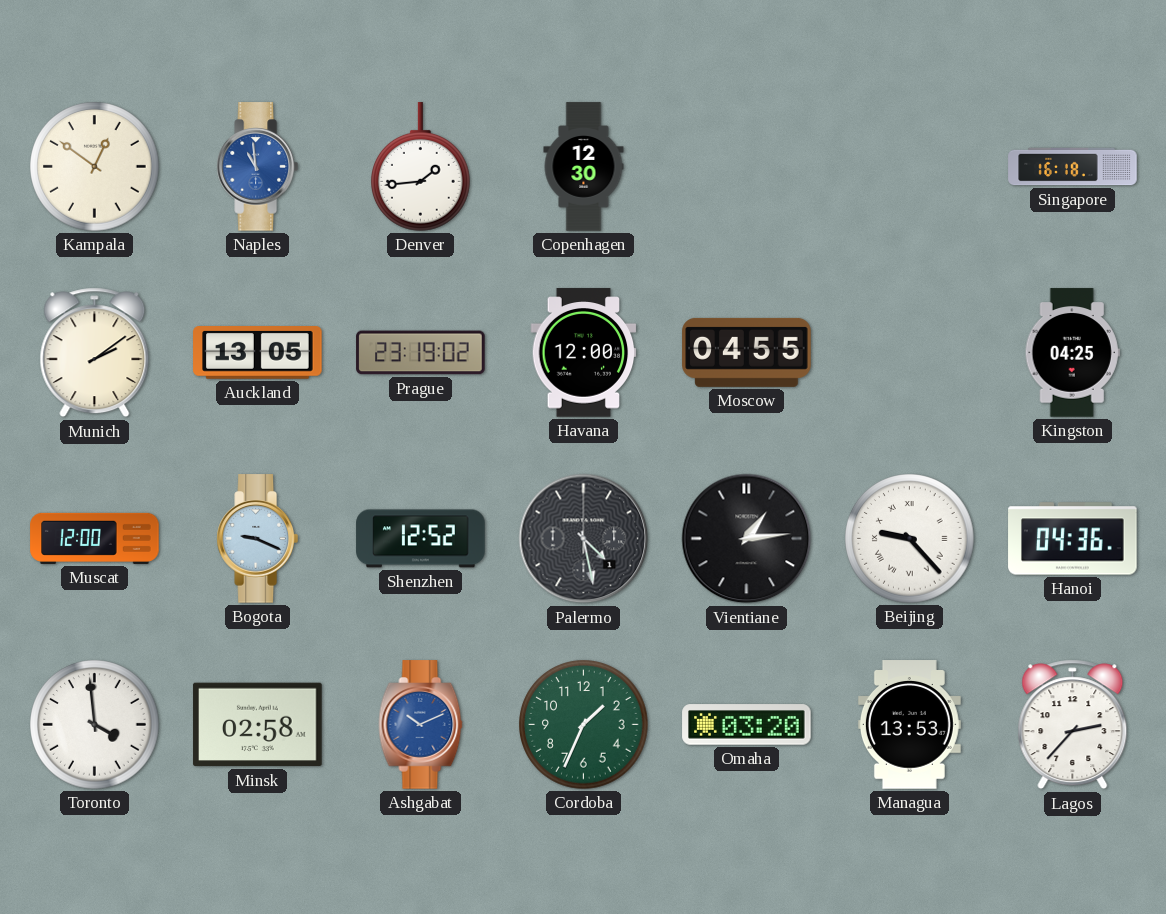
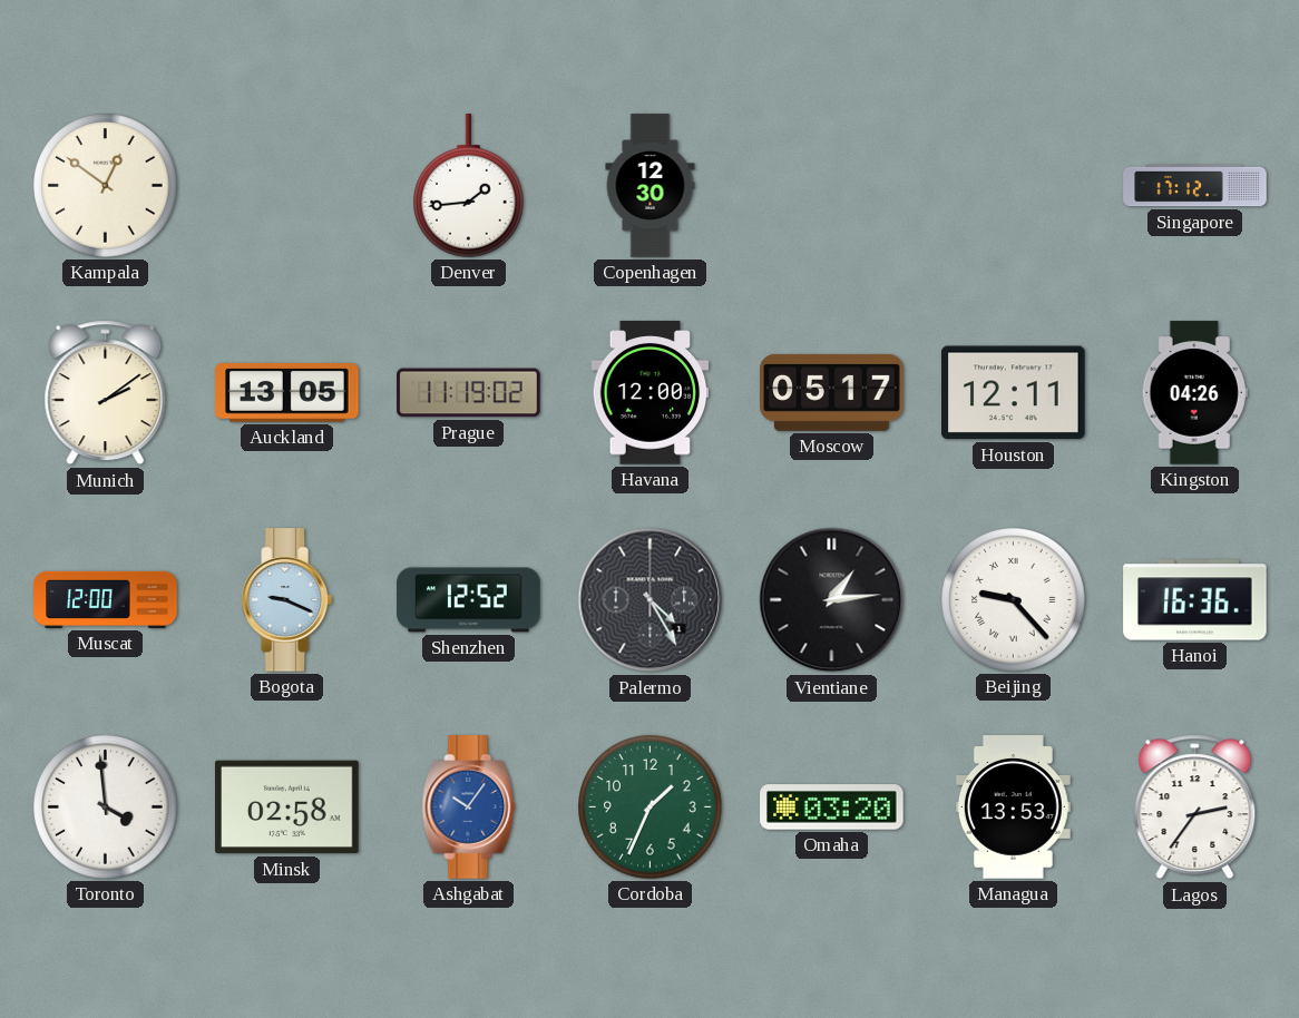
Naples: 10:59 -> none (257, 167)
Singapore: 16:18 -> 17:12 (1195, 186)
Prague: 23:19 -> 11:19 (469, 393)
Moscow: 04:55 -> 05:17 (832, 392)
Houston: none -> 12:11 (1014, 393)
Kingston: 04:25 -> 04:26 (1194, 393)
Palermo: 4:28 -> 4:25 (651, 600)
Hanoi: 04:36 -> 16:36 (1195, 600)
Ashgabat: 10:11 -> 10:06 (469, 807)
Lagos: 2:37 -> 2:36 (1195, 807)
